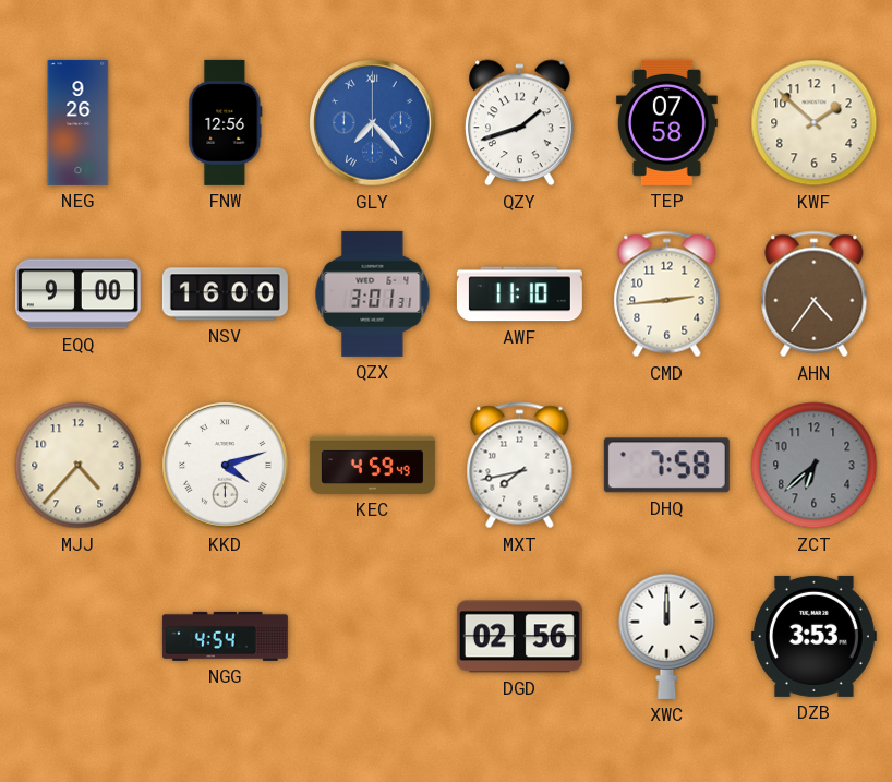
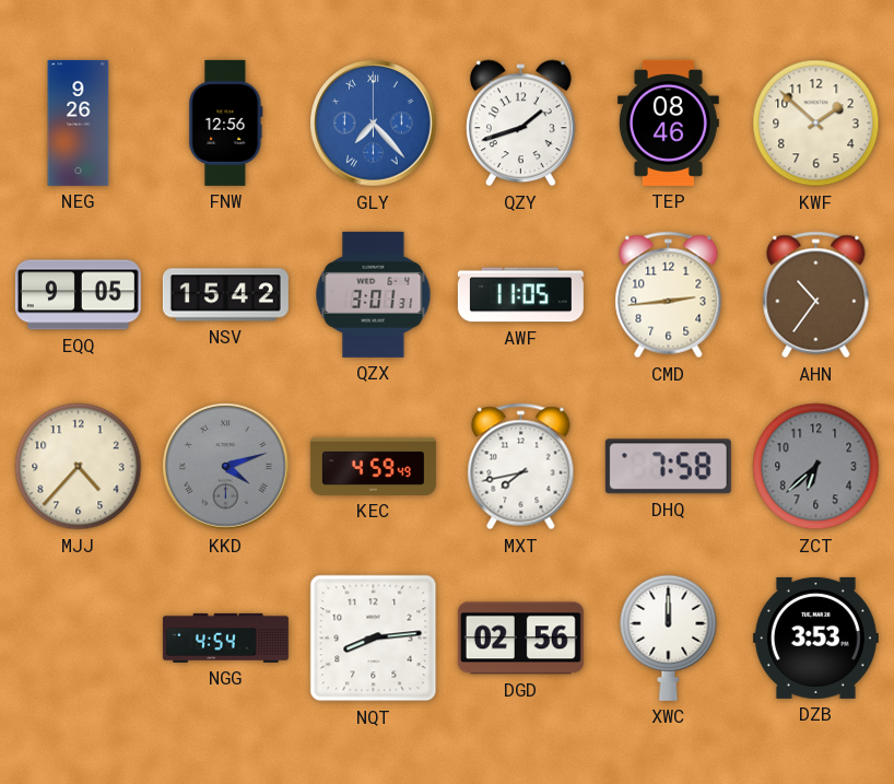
TEP: 07:58 -> 08:46 (668, 122)
EQQ: 9:00 -> 9:05 (78, 295)
NSV: 16:00 -> 15:42 (225, 295)
AWF: 11:10 -> 11:05 (520, 295)
AHN: 4:36 -> 10:36 (816, 295)
KKD dial: white -> grey (226, 467)
NQT: none -> 8:14 (374, 639)
